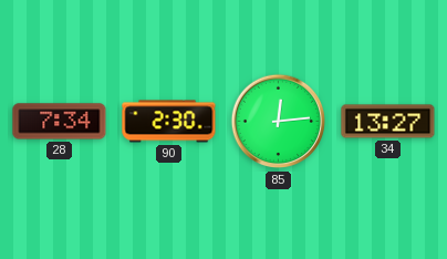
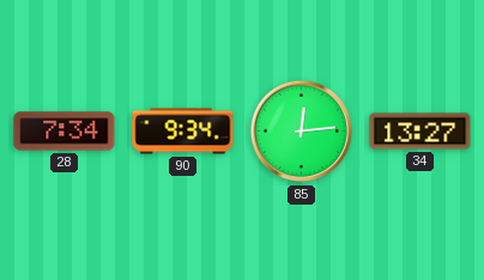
90: 2:30 -> 9:34 (183, 132)
